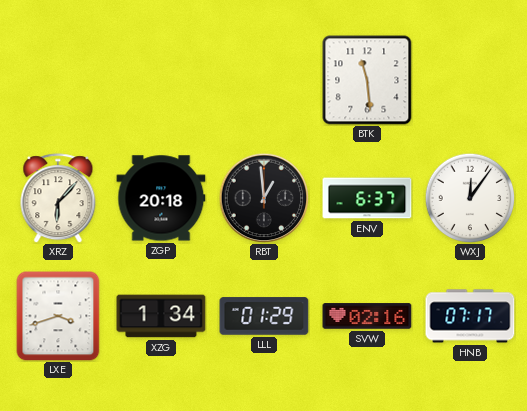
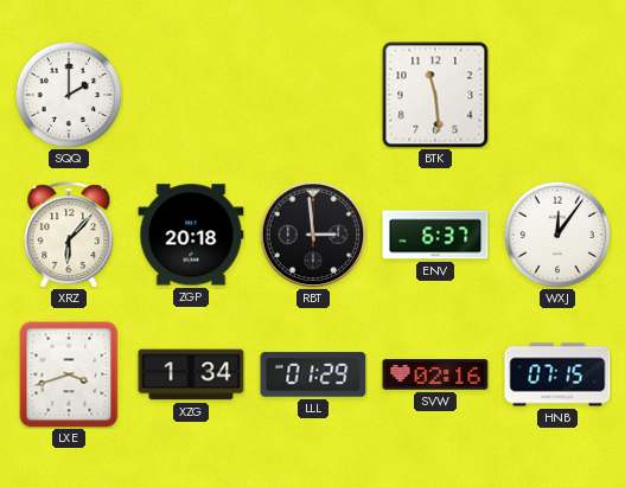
SQQ: none -> 2:00 (69, 95)
RBT: 12:59 -> 2:59 (313, 235)
HNB: 07:17 -> 07:15 (557, 374)
